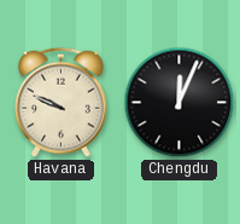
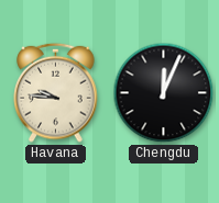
Havana: 9:49 -> 9:46 (56, 92)
